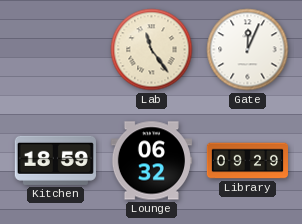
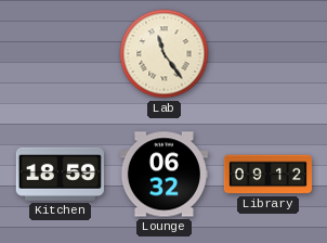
Gate: 12:04 -> none (248, 50)
Library: 09:29 -> 09:12 (267, 175)
